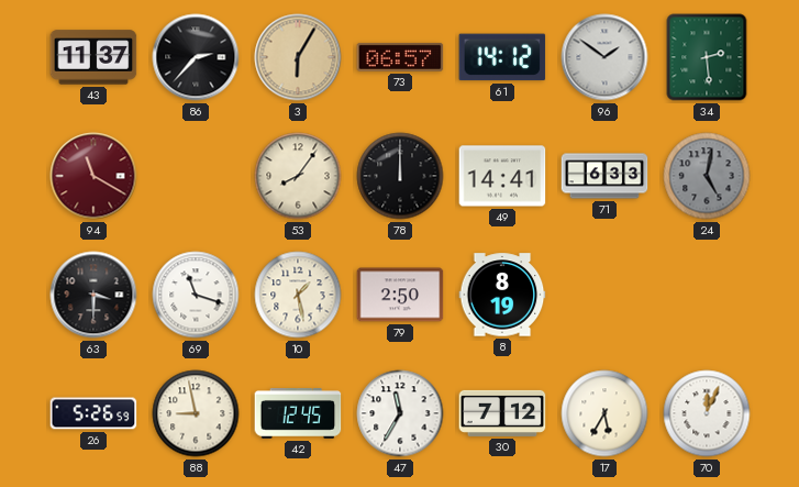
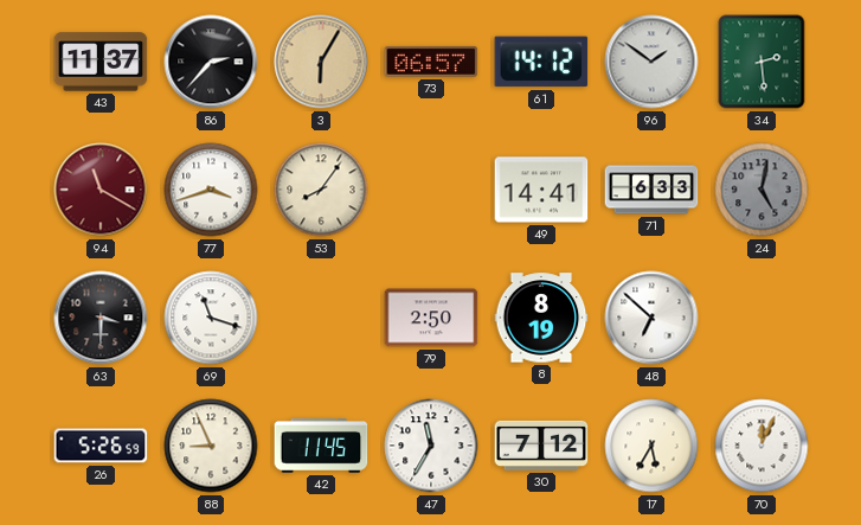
77: none -> 3:42 (211, 190)
78: 12:00 -> none (400, 176)
10: 1:28 -> none (298, 295)
48: none -> 6:52 (651, 318)
88: 8:58 -> 8:56 (211, 446)
42: 12:45 -> 11:45 (321, 447)
